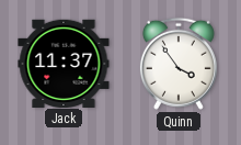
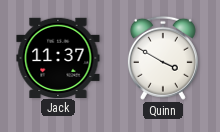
Quinn: 3:54 -> 3:50 (163, 58)
